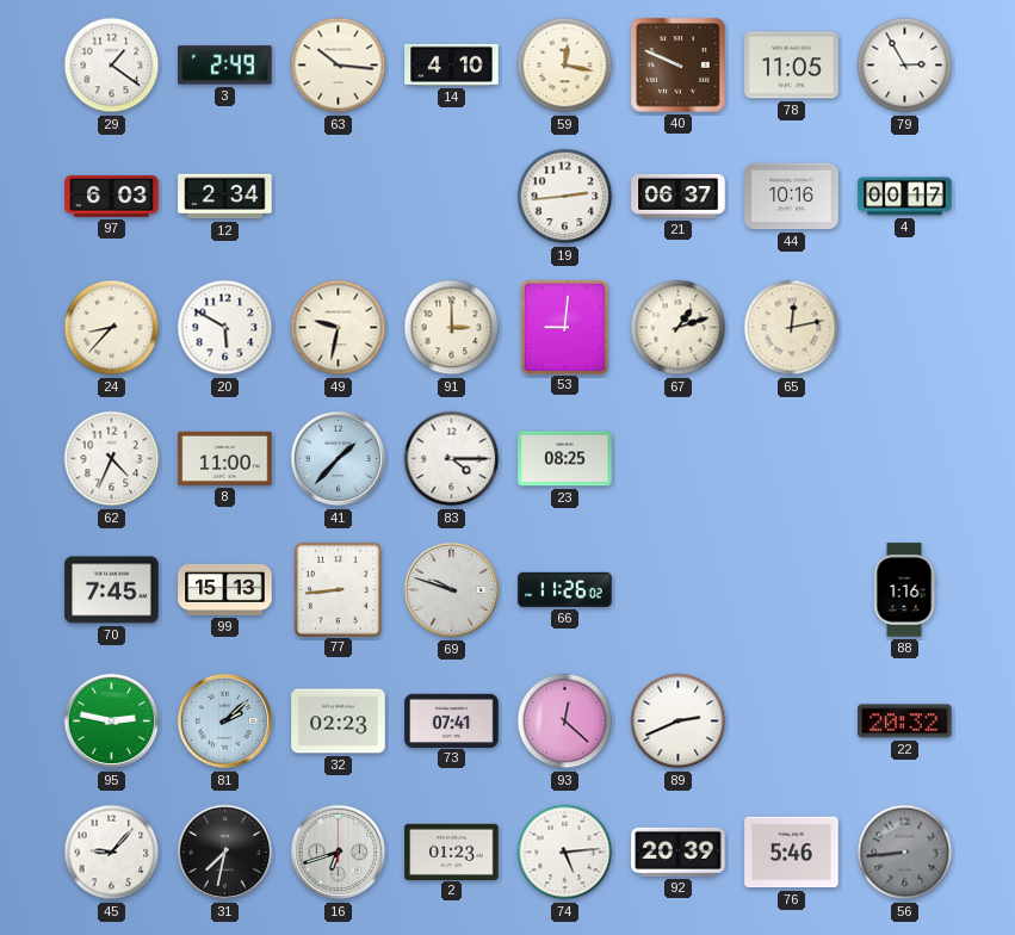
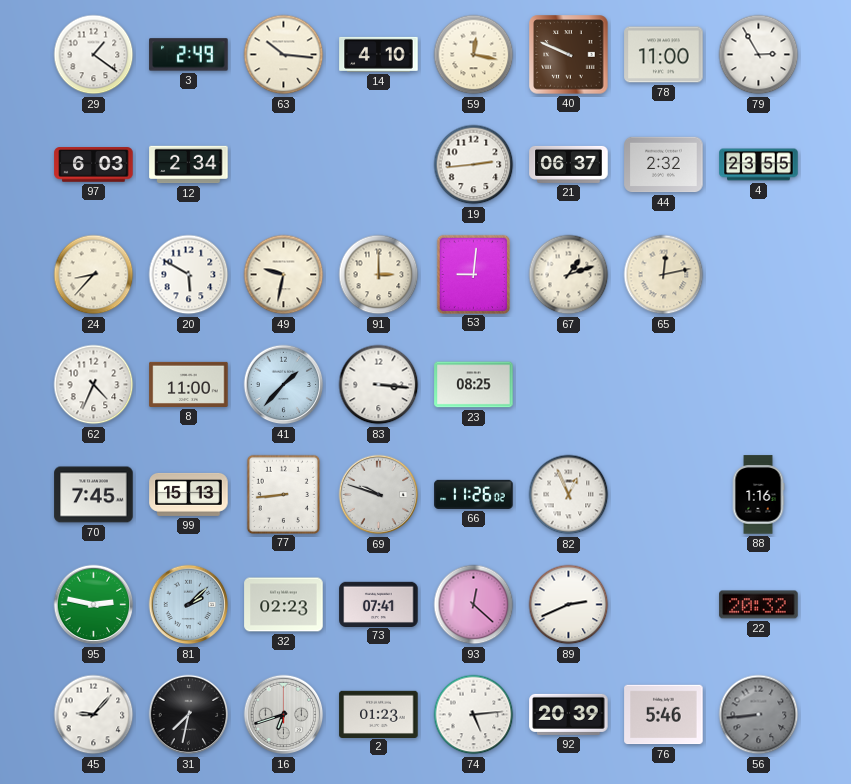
78: 11:05 -> 11:00 (664, 55)
44: 10:16 -> 2:32 (664, 165)
4: 00:17 -> 23:55 (759, 165)
83: 4:15 -> 3:16 (379, 385)
82: none -> 12:56 (569, 495)
